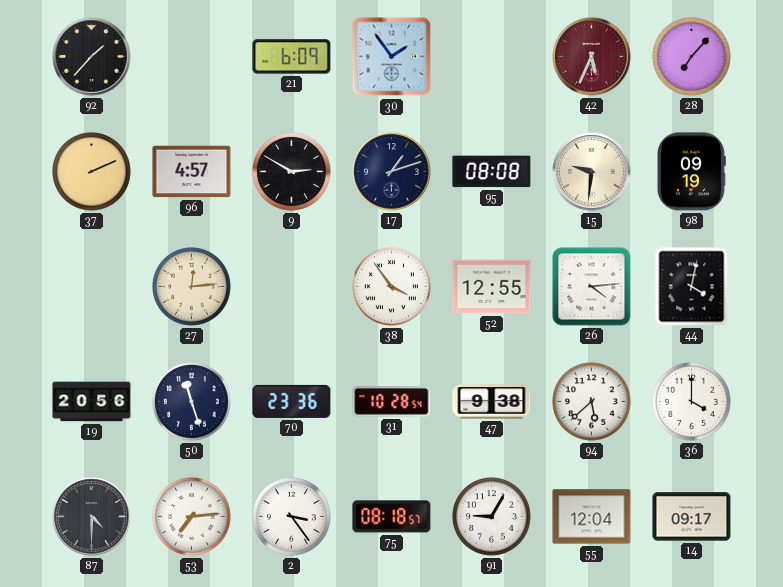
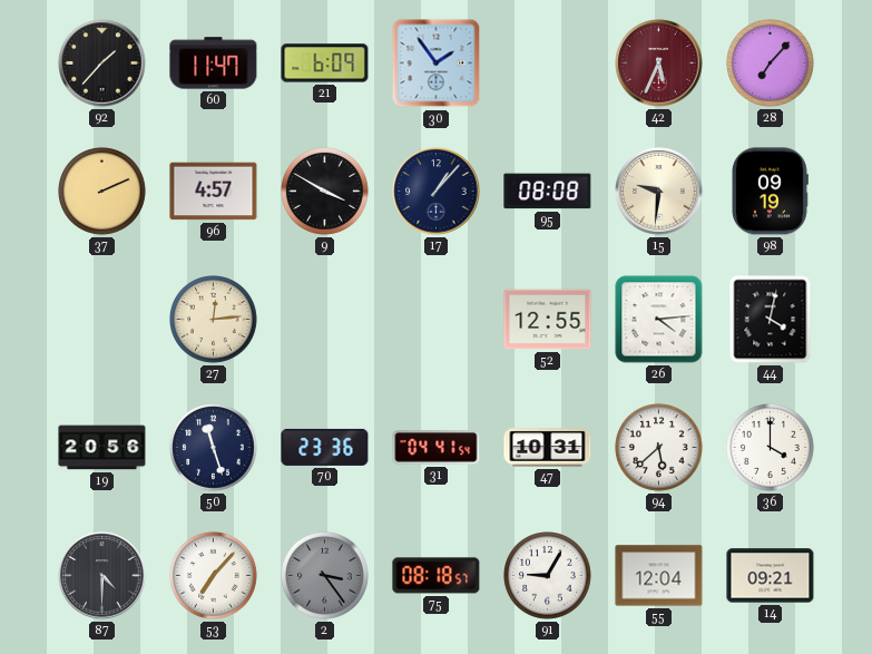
60: none -> 11:47 (214, 64)
9: 2:50 -> 3:50 (325, 192)
17: 1:12 -> 1:07 (437, 192)
38: 3:54 -> none (392, 287)
31: 10:28 -> 04:41 (437, 448)
47: 9:38 -> 10:31 (548, 448)
53: 7:14 -> 7:07 (214, 576)
2 dial: white -> grey (325, 576)
14: 09:17 -> 09:21 (771, 576)
